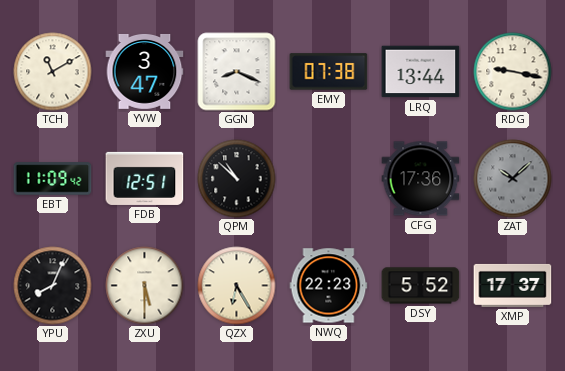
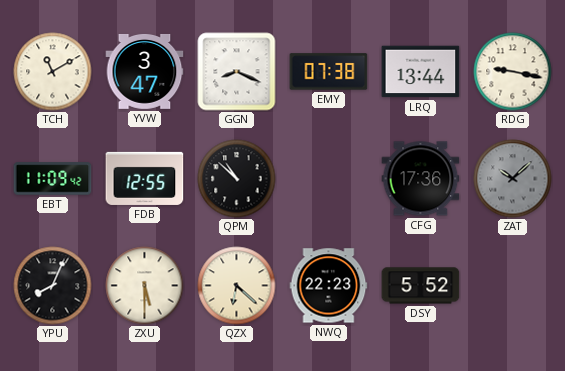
FDB: 12:51 -> 12:55 (145, 178)
QZX: 6:25 -> 6:22 (237, 286)
XMP: 17:37 -> none (513, 285)
